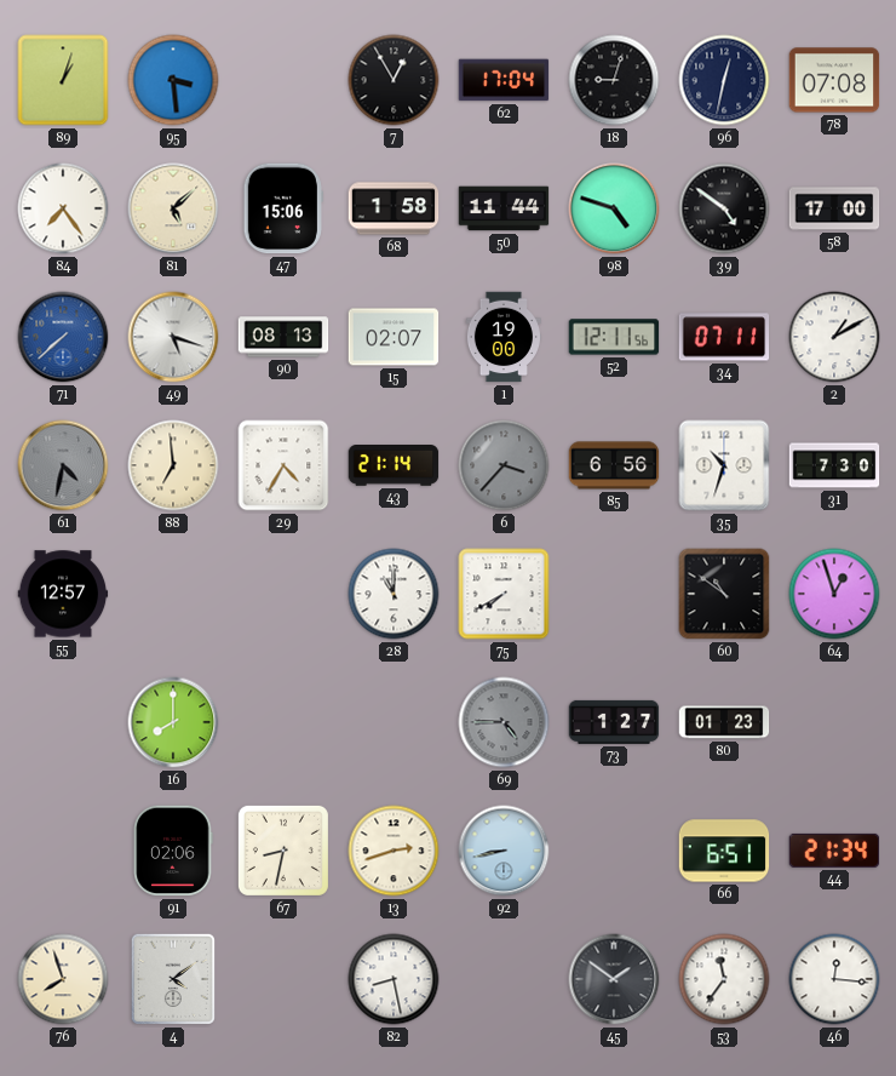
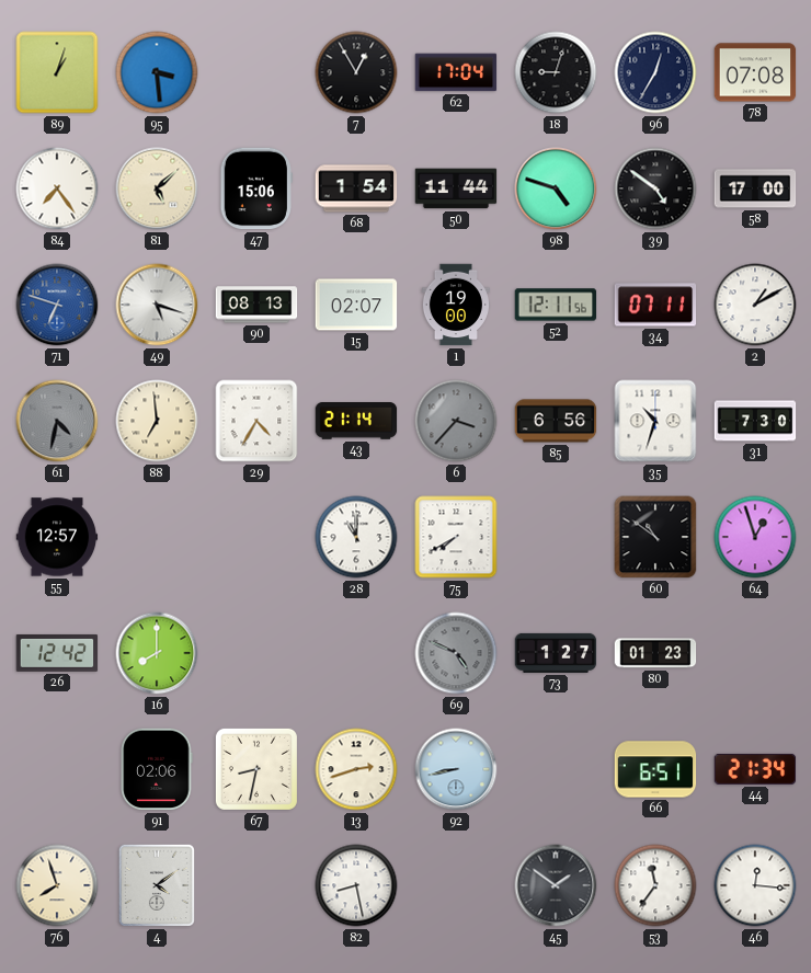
96: 12:32 -> 12:35 (655, 72)
68: 1:58 -> 1:54 (356, 188)
71: 7:38 -> 6:48 (57, 305)
26: none -> 12:42 (57, 653)
69: 4:45 -> 4:49 (456, 653)
